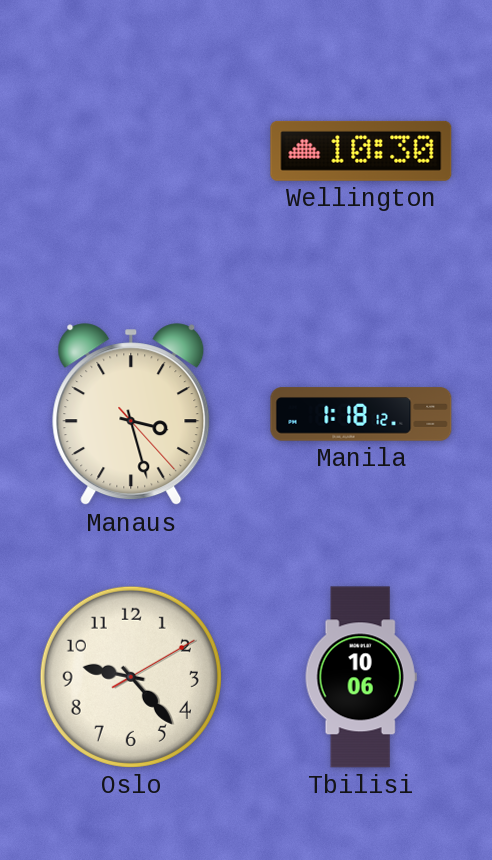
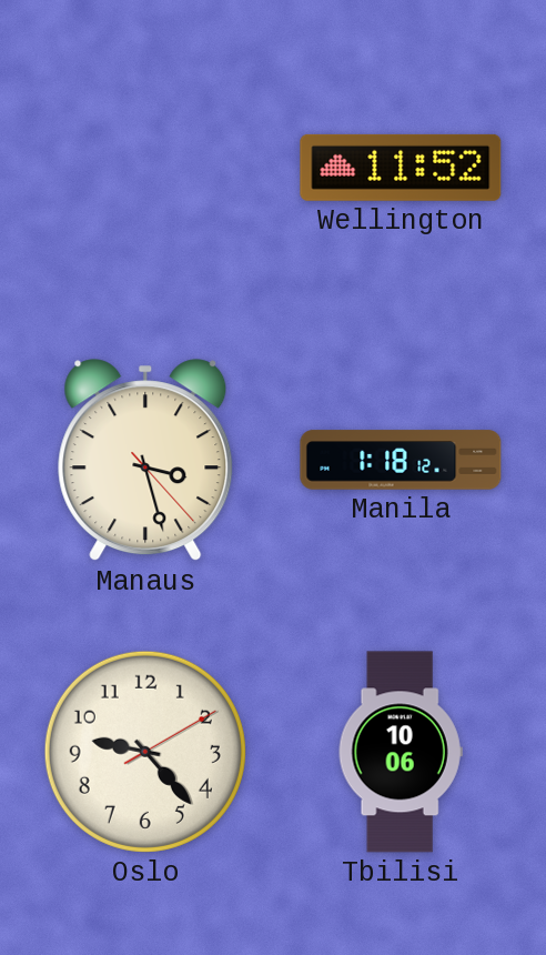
Wellington: 10:30 -> 11:52 (401, 168)
